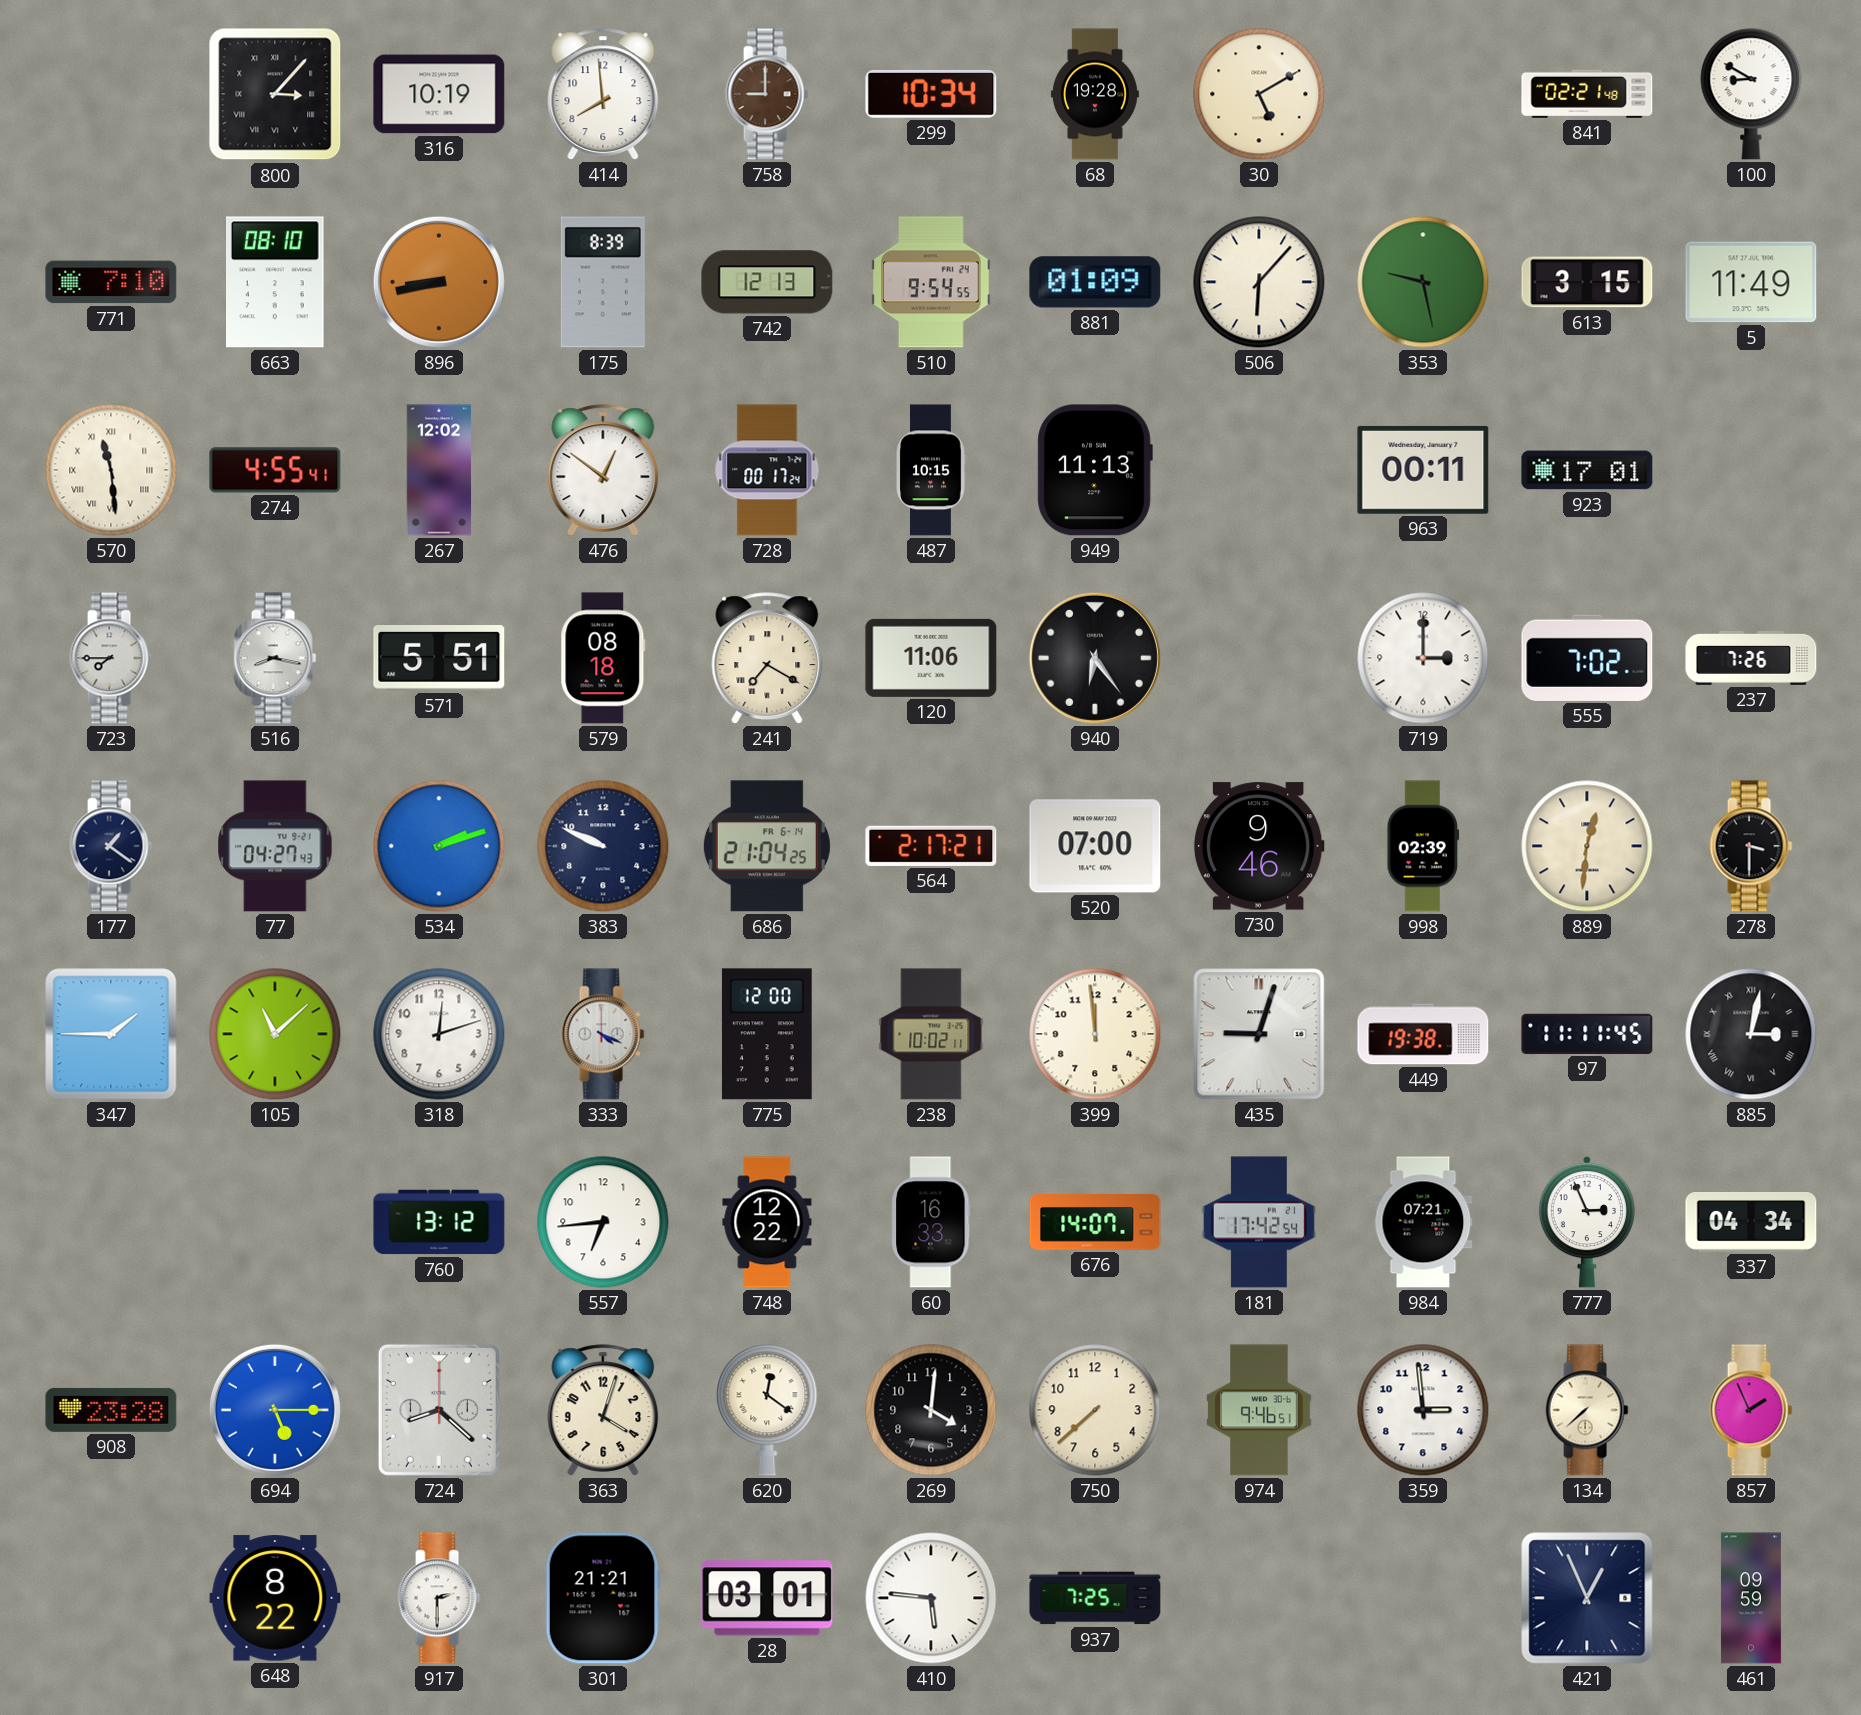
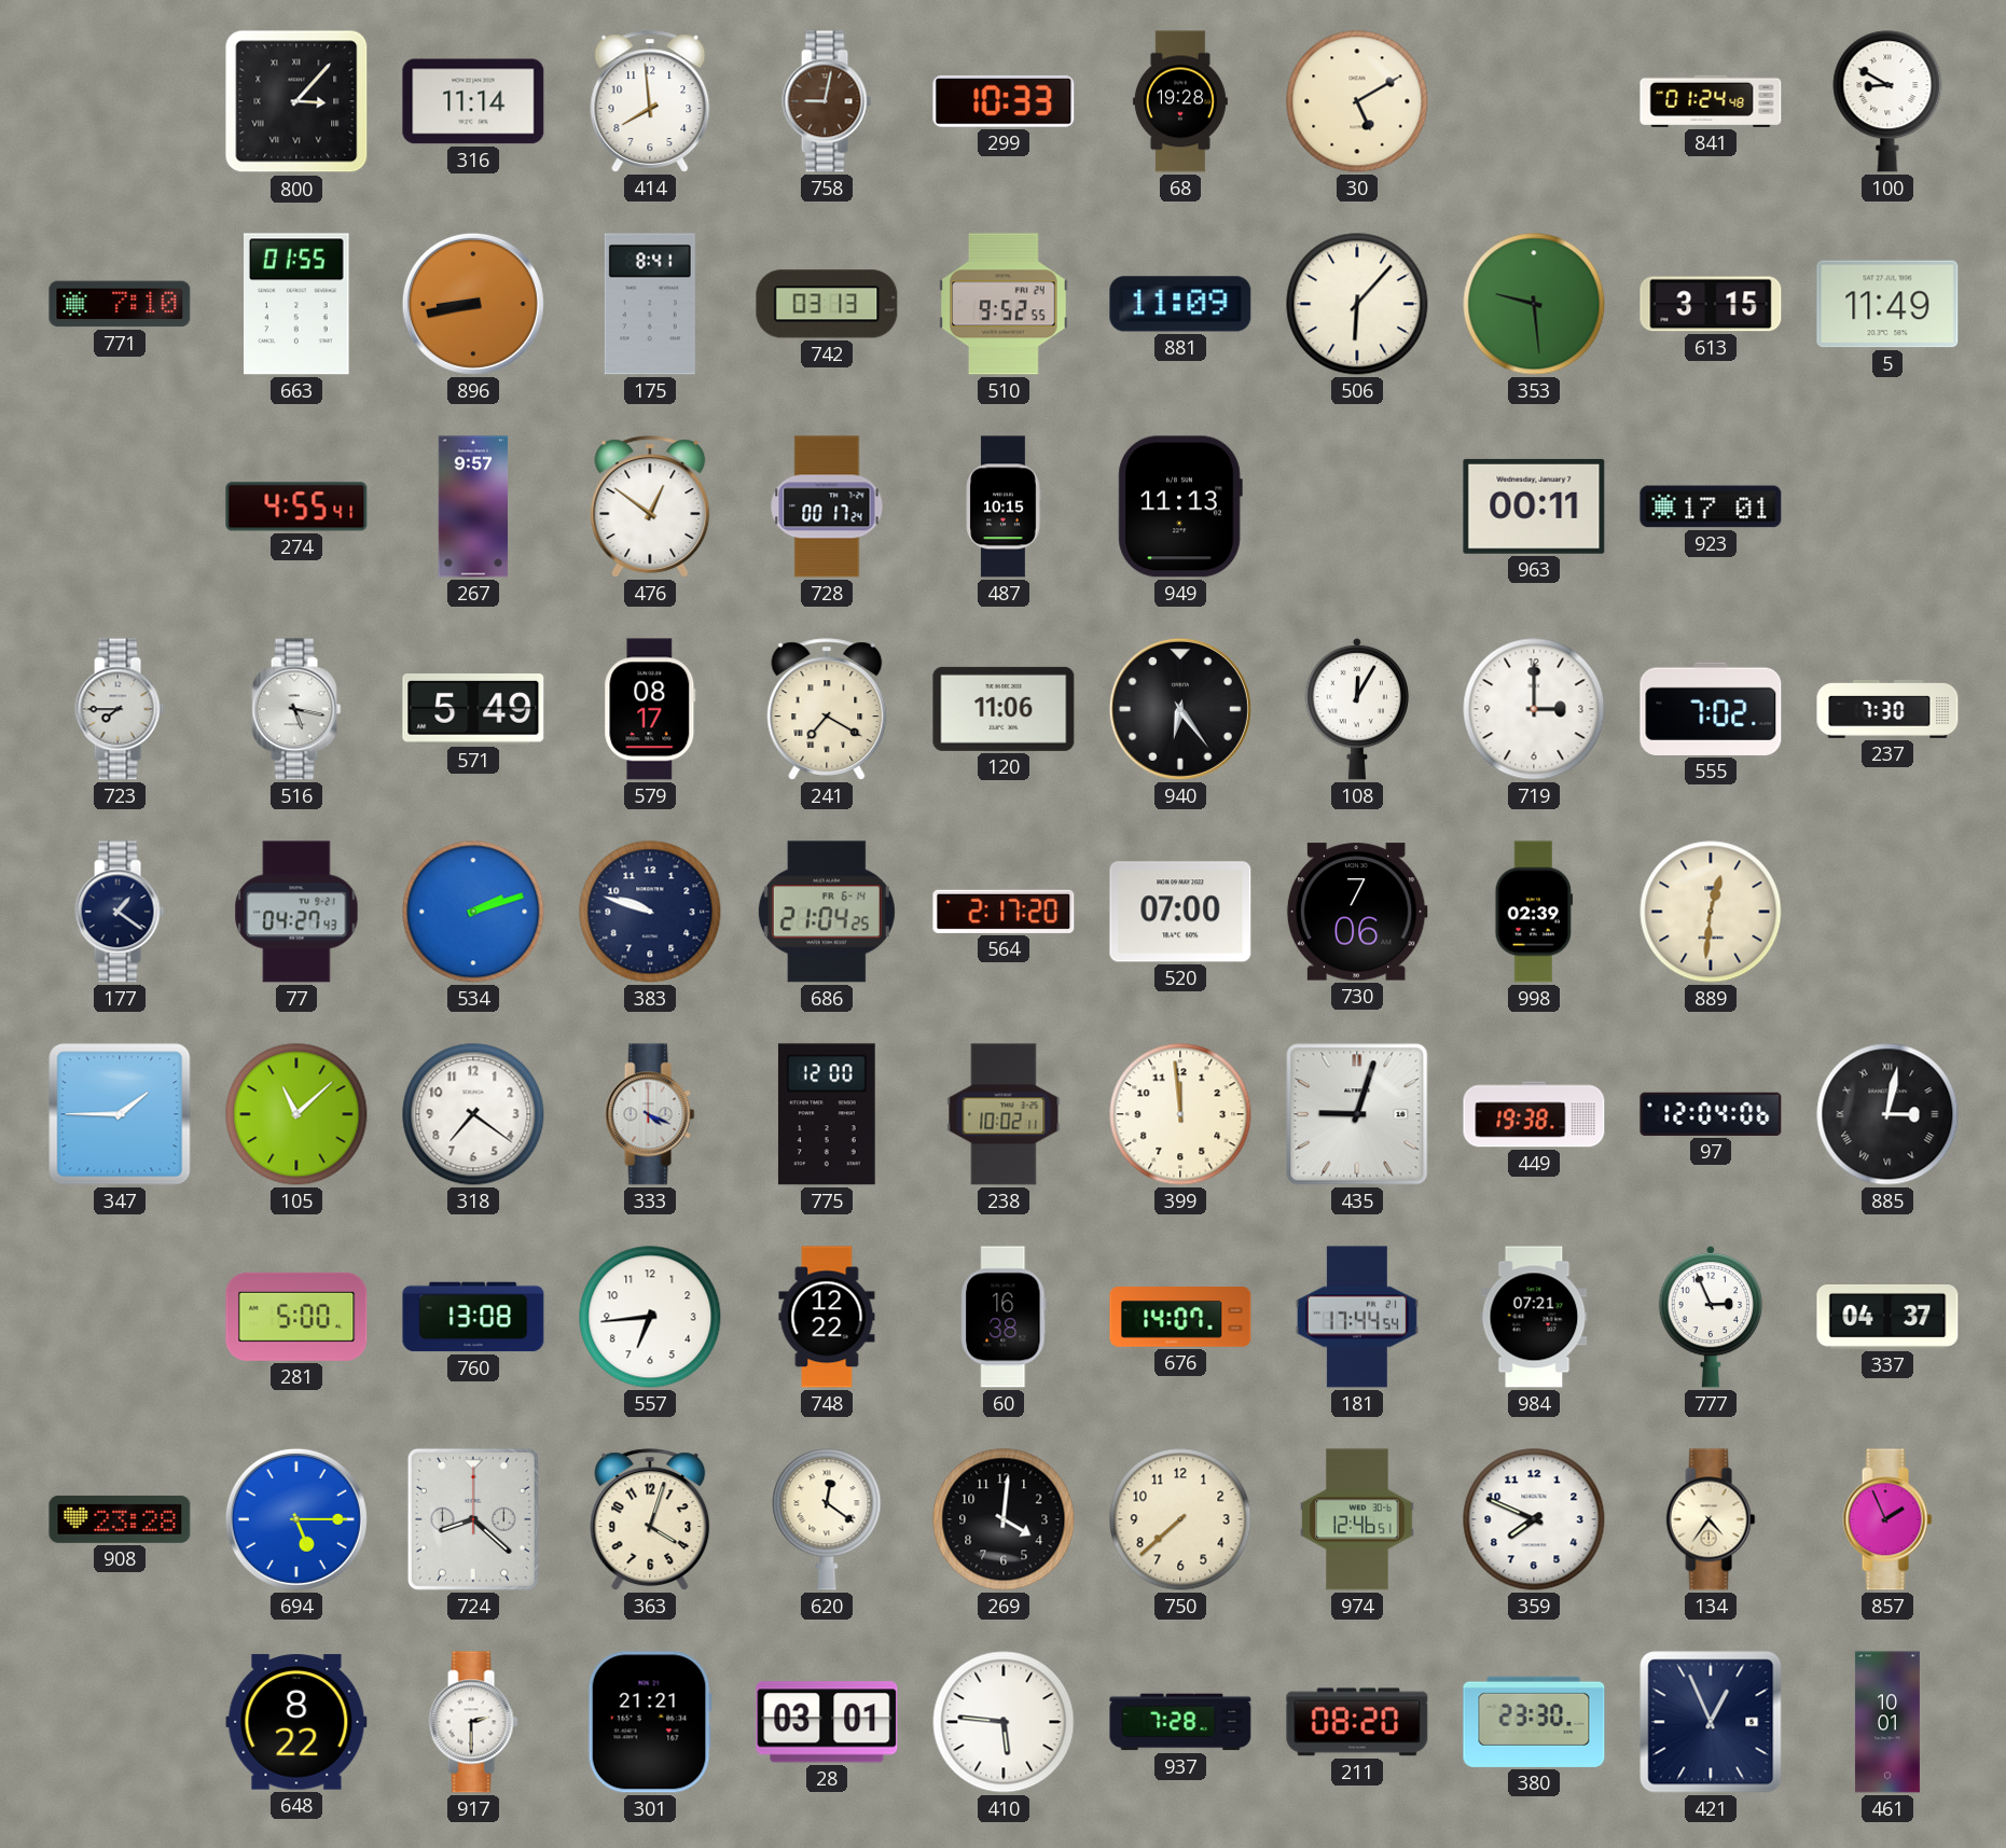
316: 10:19 -> 11:14 (473, 101)
758: 9:00 -> 9:02 (827, 101)
299: 10:34 -> 10:33 (1004, 101)
841: 02:21 -> 01:24 (1711, 101)
663: 08:10 -> 01:55 (296, 304)
175: 8:39 -> 8:41 (650, 304)
742: 12:13 -> 03:13 (827, 304)
510: 9:54 -> 9:52 (1004, 304)
881: 01:09 -> 11:09 (1180, 304)
353: 9:28 -> 9:29 (1534, 304)
570: 11:29 -> none (111, 470)
267: 12:02 -> 9:57 (473, 506)
516: 8:17 -> 5:17 (296, 709)
571: 5:51 -> 5:49 (473, 710)
579: 08:18 -> 08:17 (650, 709)
108: none -> 12:05 (1357, 709)
237: 7:26 -> 7:30 (1887, 710)
383: 9:49 -> 9:48 (650, 912)
564: 2:17:21 -> 2:17:20 (1004, 912)
730: 9:46 -> 7:06 (1357, 912)
278: 3:30 -> none (1751, 846)
318: 12:12 -> 7:21 (473, 1114)
97: 11:11 -> 12:04 (1711, 1114)
281: none -> 5:00 (296, 1317)
760: 13:12 -> 13:08 (473, 1317)
60: 16:33 -> 16:38 (1004, 1317)
181: 17:42 -> 17:44 (1357, 1317)
337: 04:34 -> 04:37 (1887, 1318)
974: 9:46 -> 12:46 (1357, 1519)
359: 2:59 -> 7:49 (1534, 1519)
134: 7:38 -> 4:36 (1711, 1519)
937: 7:25 -> 7:28 (1180, 1722)
211: none -> 08:20 (1357, 1722)
380: none -> 23:30 (1534, 1722)
461: 09:59 -> 10:01 (1887, 1722)
